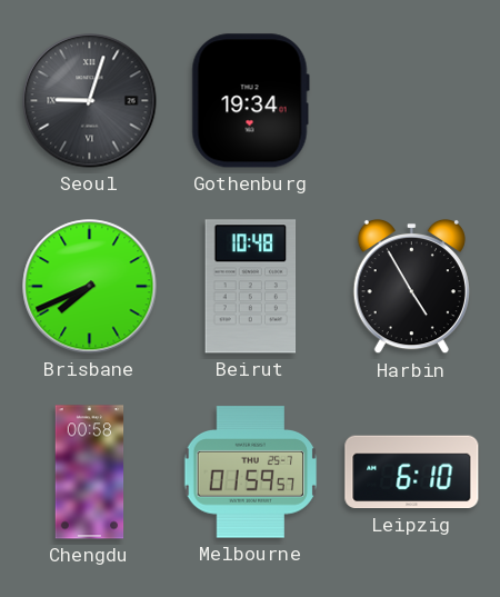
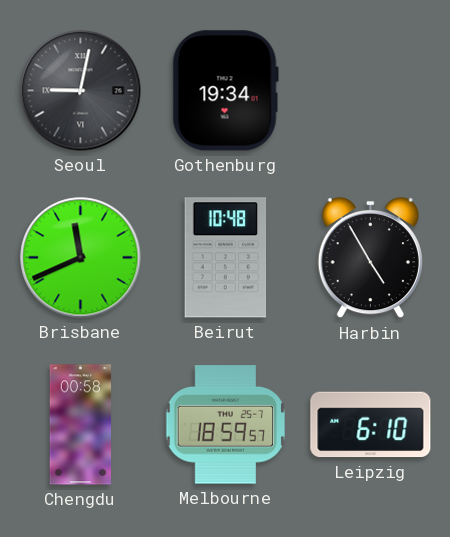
Seoul: 9:03 -> 9:02 (81, 91)
Brisbane: 7:41 -> 11:41 (81, 258)
Melbourne: 01:59 -> 18:59 (226, 425)
